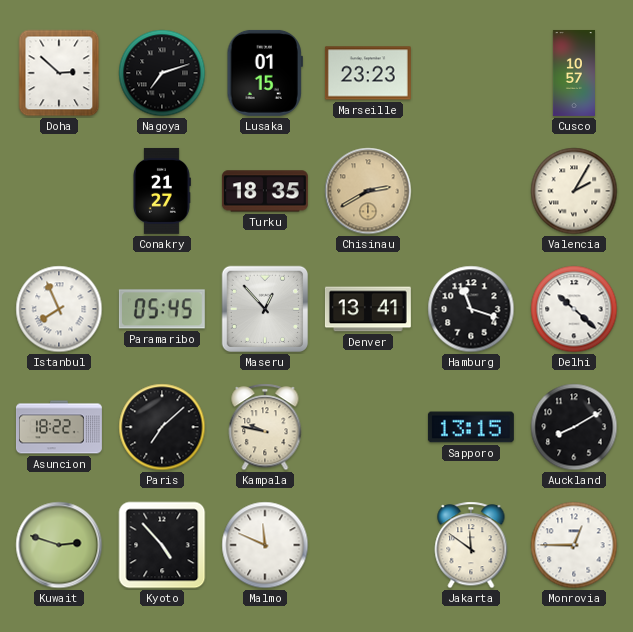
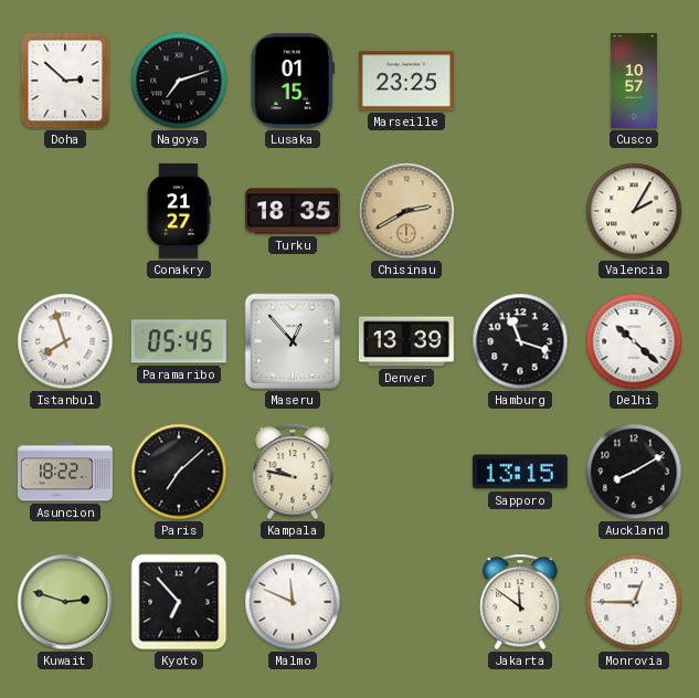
Marseille: 23:23 -> 23:25 (406, 81)
Istanbul: 7:56 -> 7:57 (65, 341)
Denver: 13:41 -> 13:39 (406, 341)
Kyoto: 4:53 -> 6:53 (179, 602)
